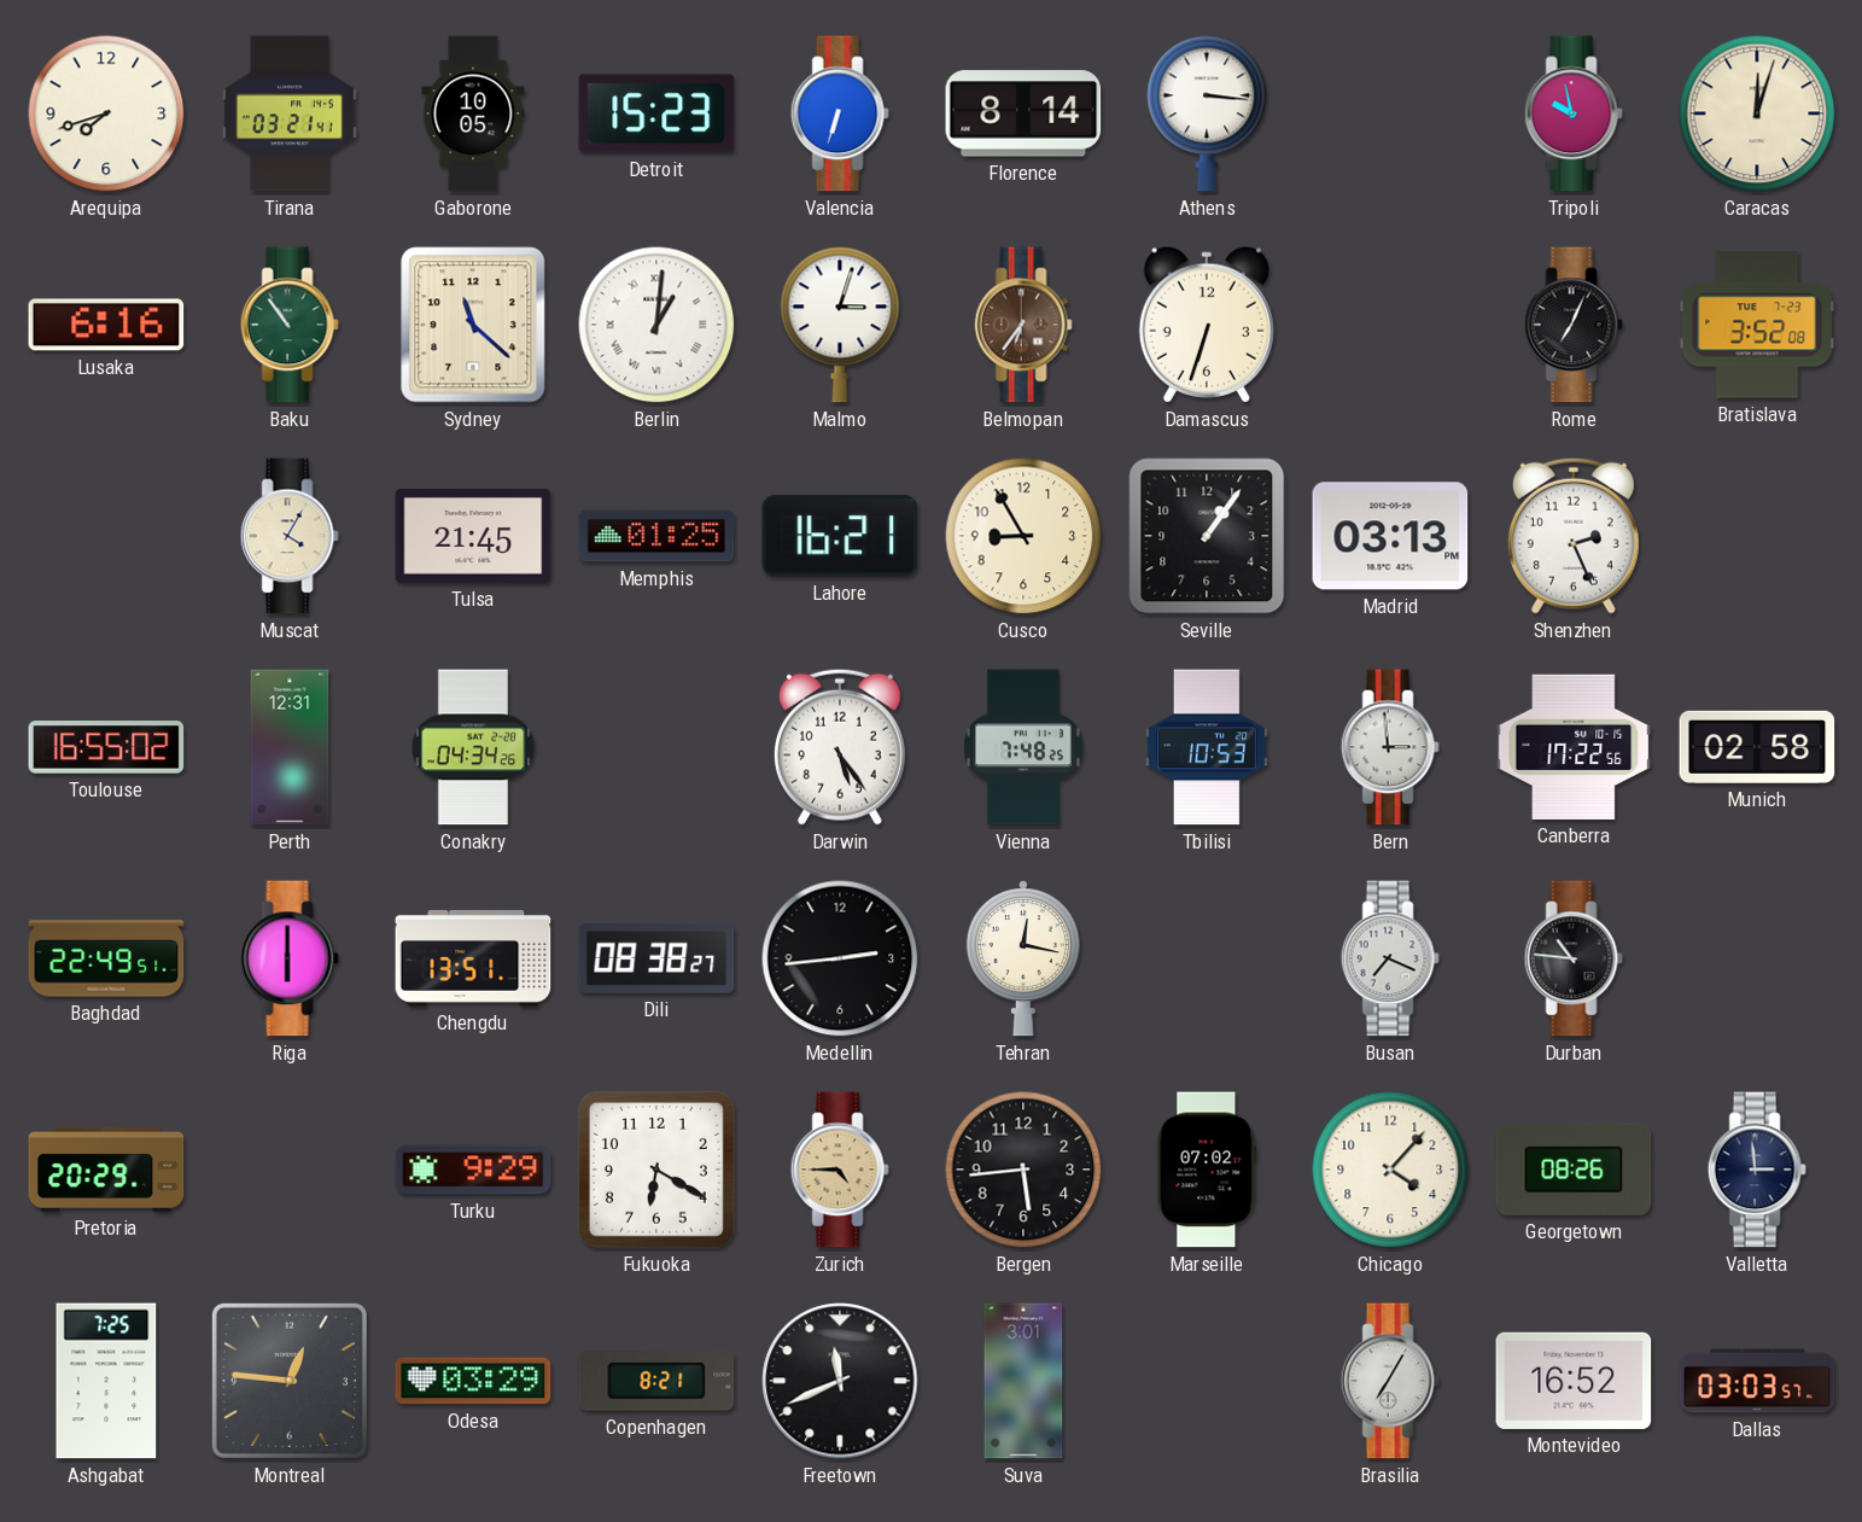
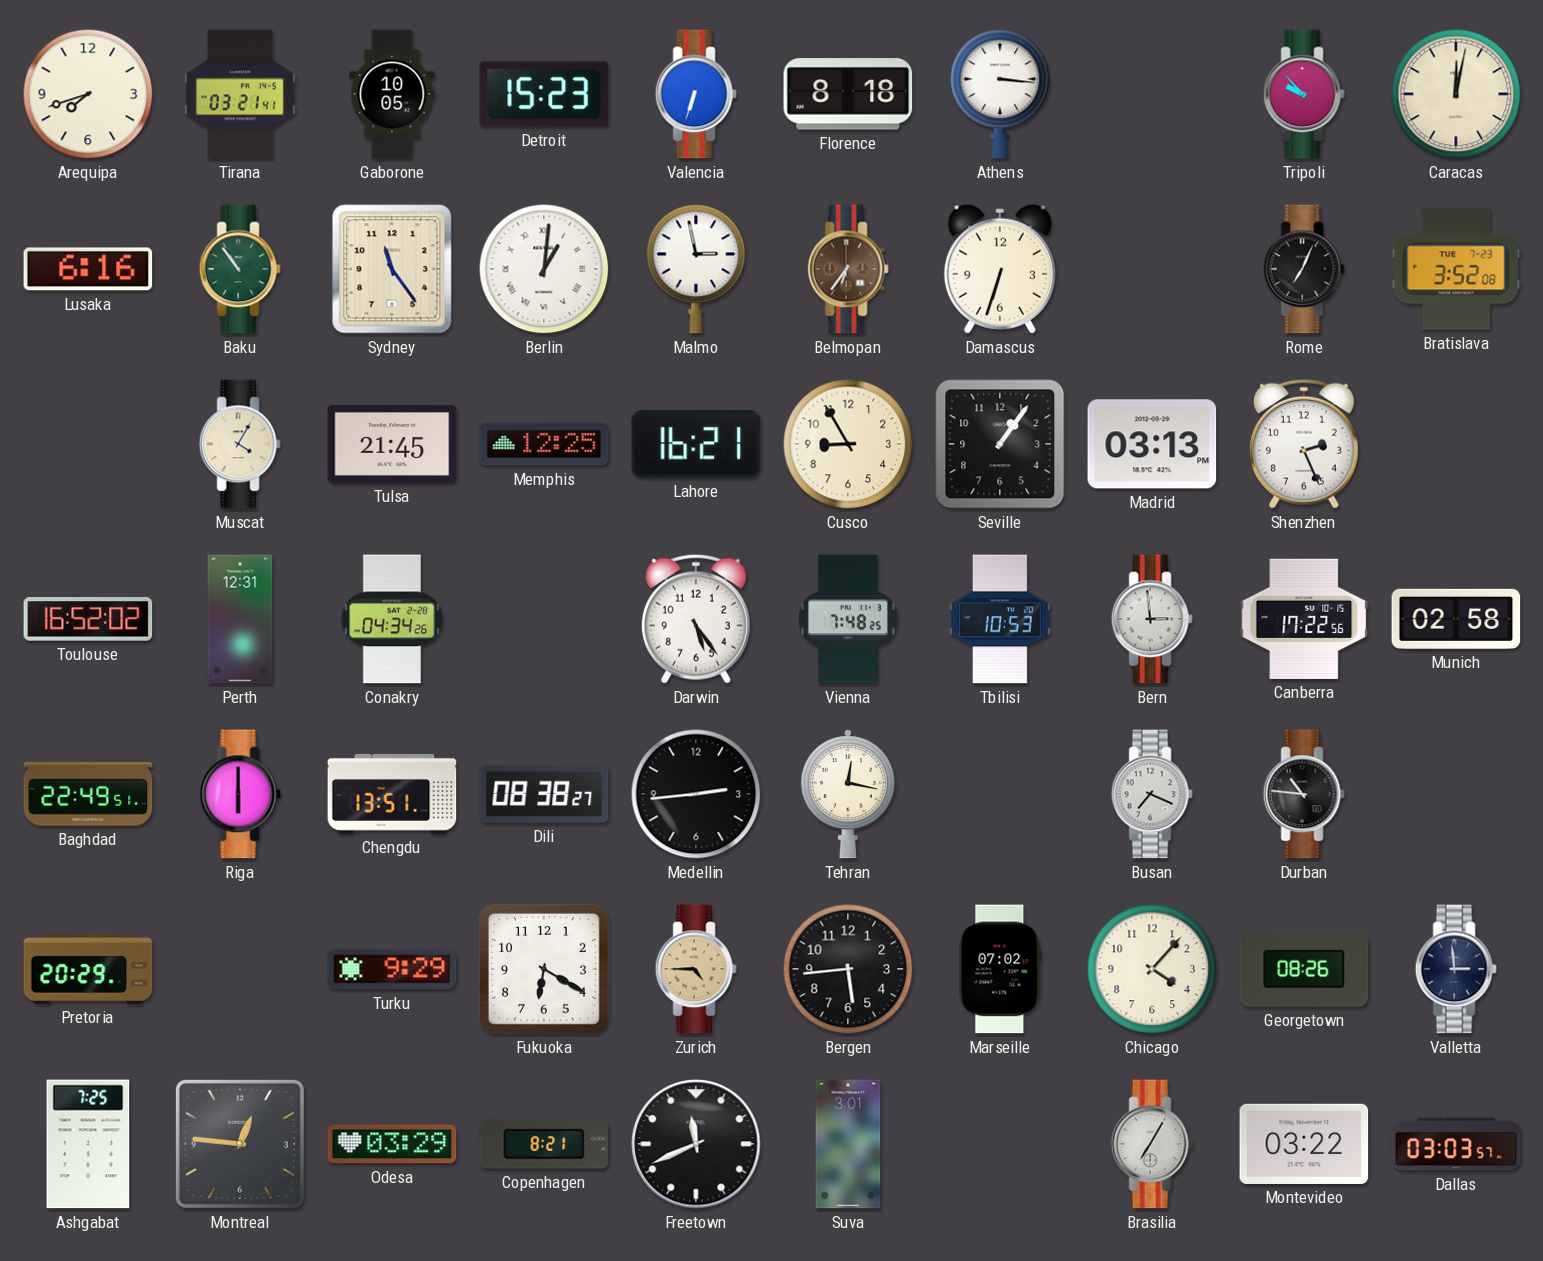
Florence: 8:14 -> 8:18 (848, 94)
Tripoli: 9:58 -> 9:53 (1304, 94)
Caracas: 12:03 -> 12:02 (1456, 94)
Sydney: 11:22 -> 11:24 (392, 269)
Malmo: 3:03 -> 2:58 (696, 269)
Memphis: 01:25 -> 12:25 (544, 444)
Toulouse: 16:55 -> 16:52 (88, 619)
Montevideo: 16:52 -> 03:22 (1304, 1144)
